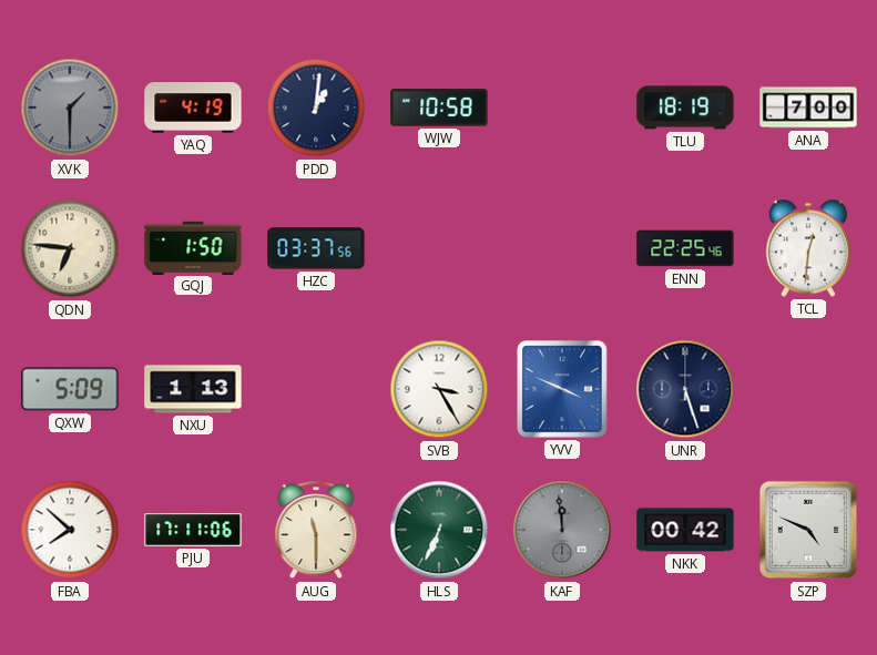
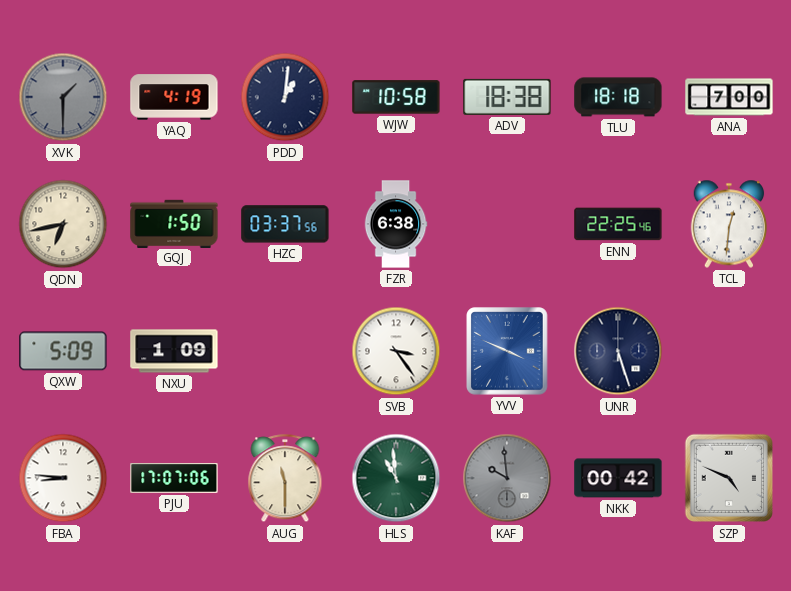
ADV: none -> 18:38 (507, 97)
TLU: 18:19 -> 18:18 (618, 97)
QDN: 6:46 -> 6:43 (63, 224)
FZR: none -> 6:38 (396, 224)
NXU: 1:13 -> 1:09 (174, 351)
SVB: 3:25 -> 3:24 (396, 351)
FBA: 7:52 -> 8:46 (63, 478)
PJU: 17:11 -> 17:07 (174, 479)
HLS: 6:34 -> 10:59 (396, 478)
KAF: 11:59 -> 9:59 (507, 478)
